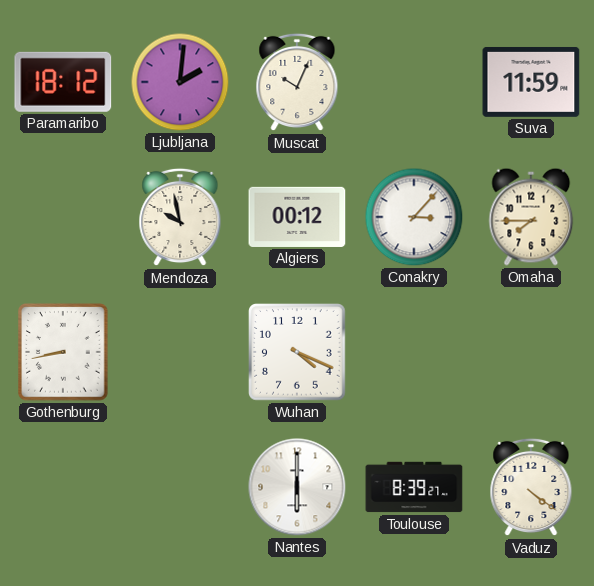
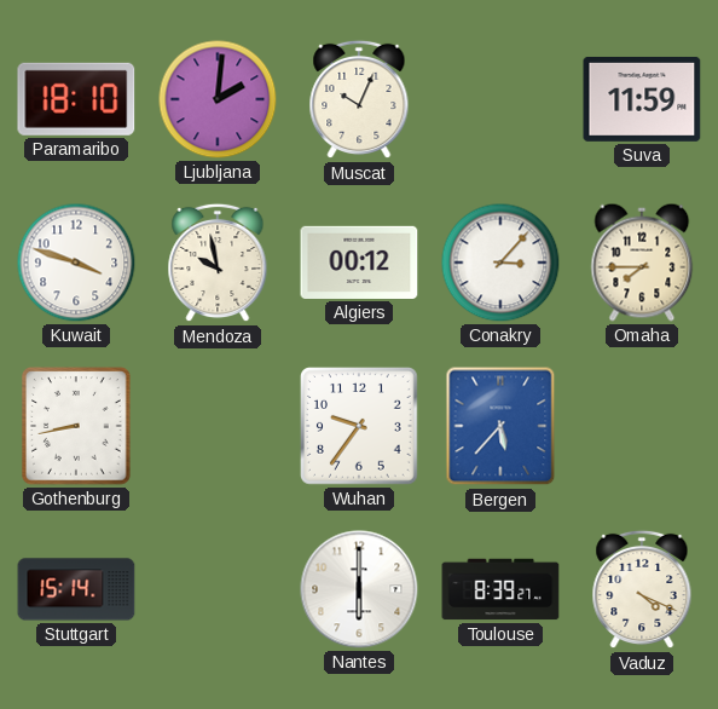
Paramaribo: 18:12 -> 18:10 (76, 99)
Kuwait: none -> 3:48 (76, 263)
Wuhan: 4:19 -> 9:36 (360, 427)
Bergen: none -> 5:37 (500, 426)
Stuttgart: none -> 15:14 (76, 589)
Vaduz: 4:21 -> 4:19 (642, 589)
